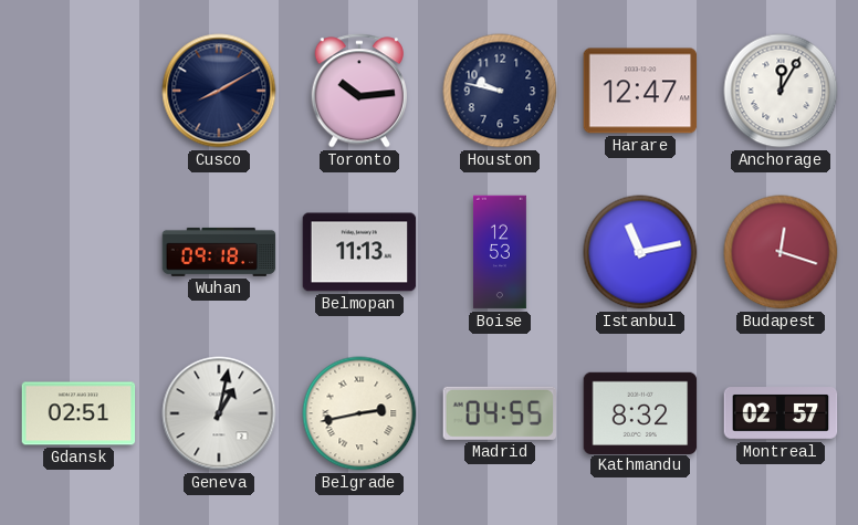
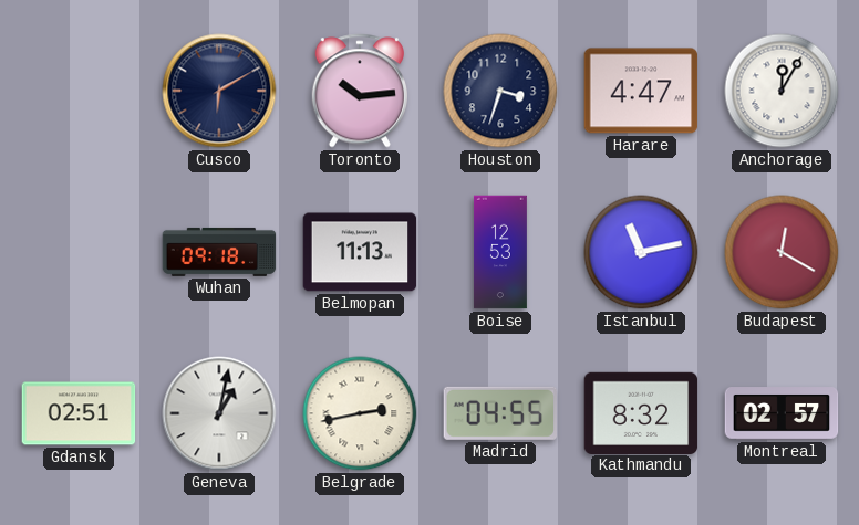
Cusco: 8:10 -> 6:10 (219, 91)
Houston: 9:47 -> 3:33 (500, 91)
Harare: 12:47 -> 4:47 (641, 91)
Budapest: 12:18 -> 12:20 (782, 252)
